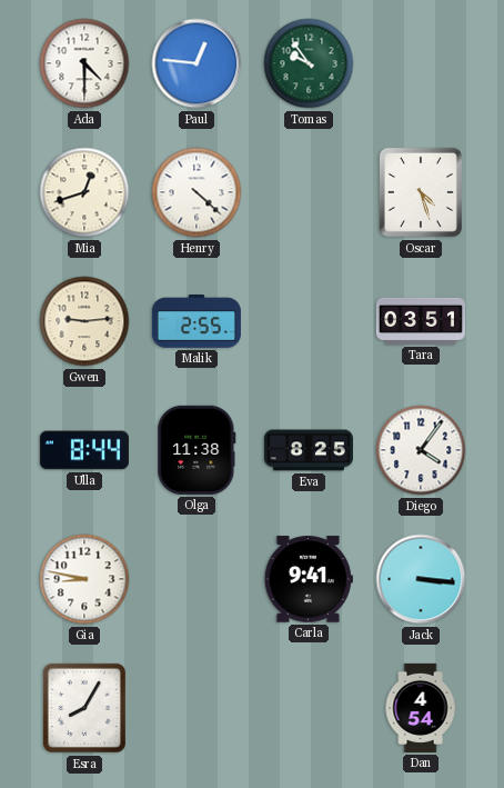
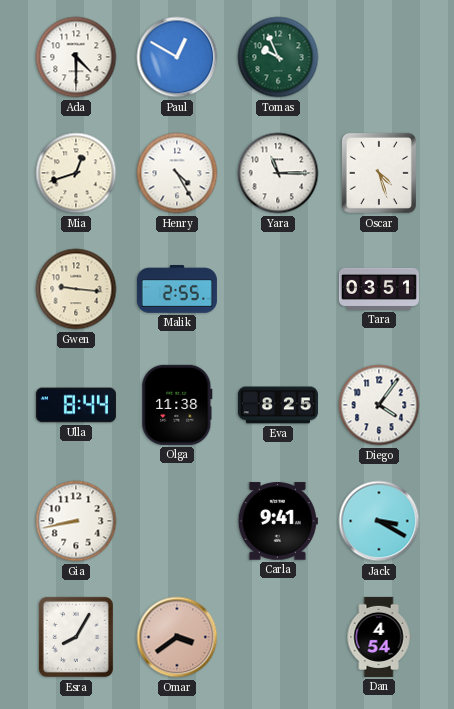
Paul: 12:46 -> 12:50 (177, 57)
Tomas: 9:54 -> 9:56 (278, 57)
Henry: 4:22 -> 4:25 (177, 173)
Yara: none -> 11:15 (278, 173)
Gwen: 9:14 -> 9:16 (76, 289)
Gia: 8:47 -> 8:43 (76, 521)
Jack: 3:16 -> 3:20 (379, 521)
Omar: none -> 3:39 (177, 637)
